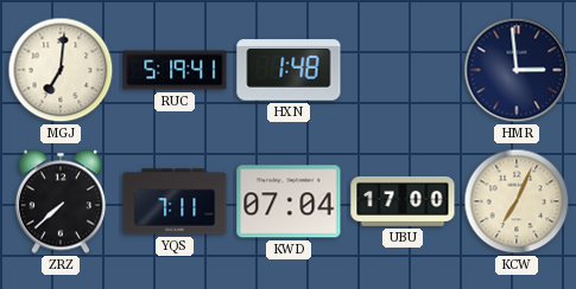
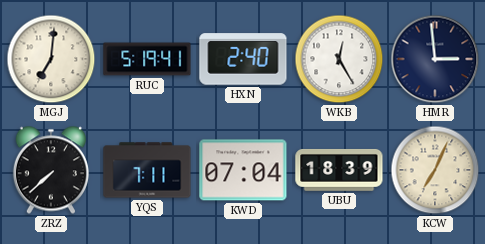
HXN: 1:48 -> 2:40 (243, 59)
WKB: none -> 12:25 (339, 59)
UBU: 17:00 -> 18:39 (339, 170)
